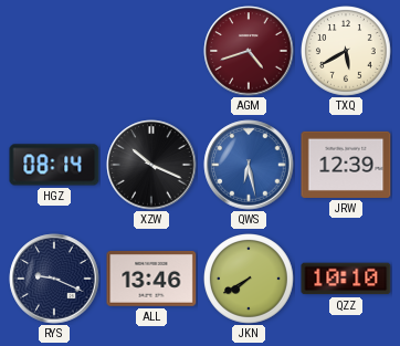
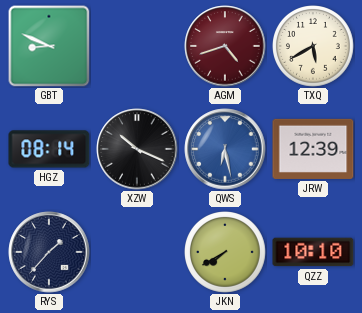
GBT: none -> 8:49 (49, 46)
RYS: 9:19 -> 1:37 (49, 252)
ALL: 13:46 -> none (151, 279)
